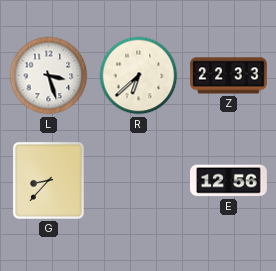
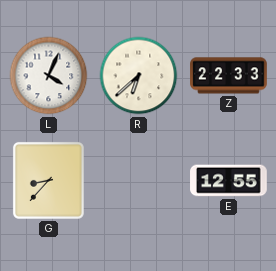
L: 3:27 -> 4:04 (49, 76)
E: 12:56 -> 12:55 (229, 181)
